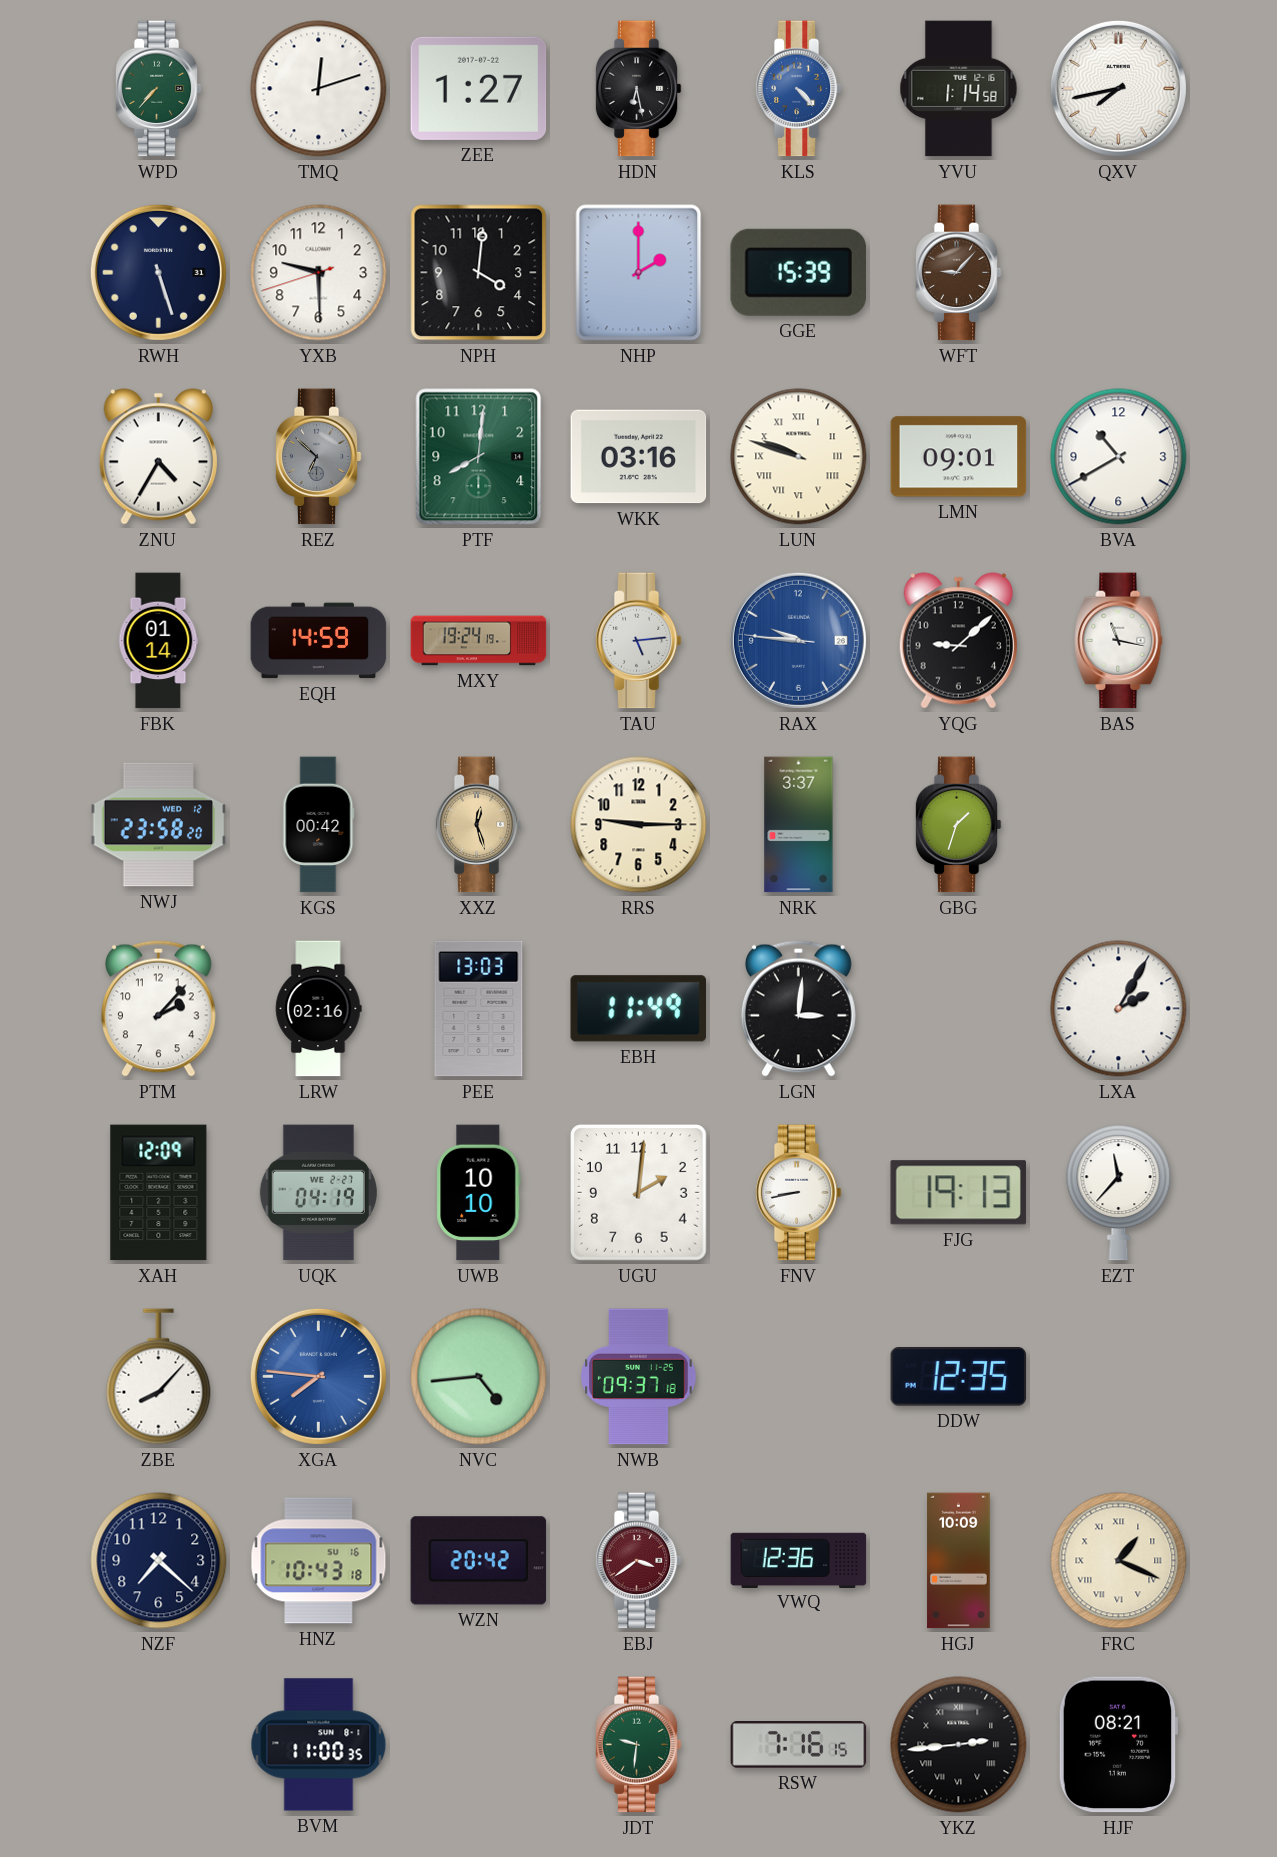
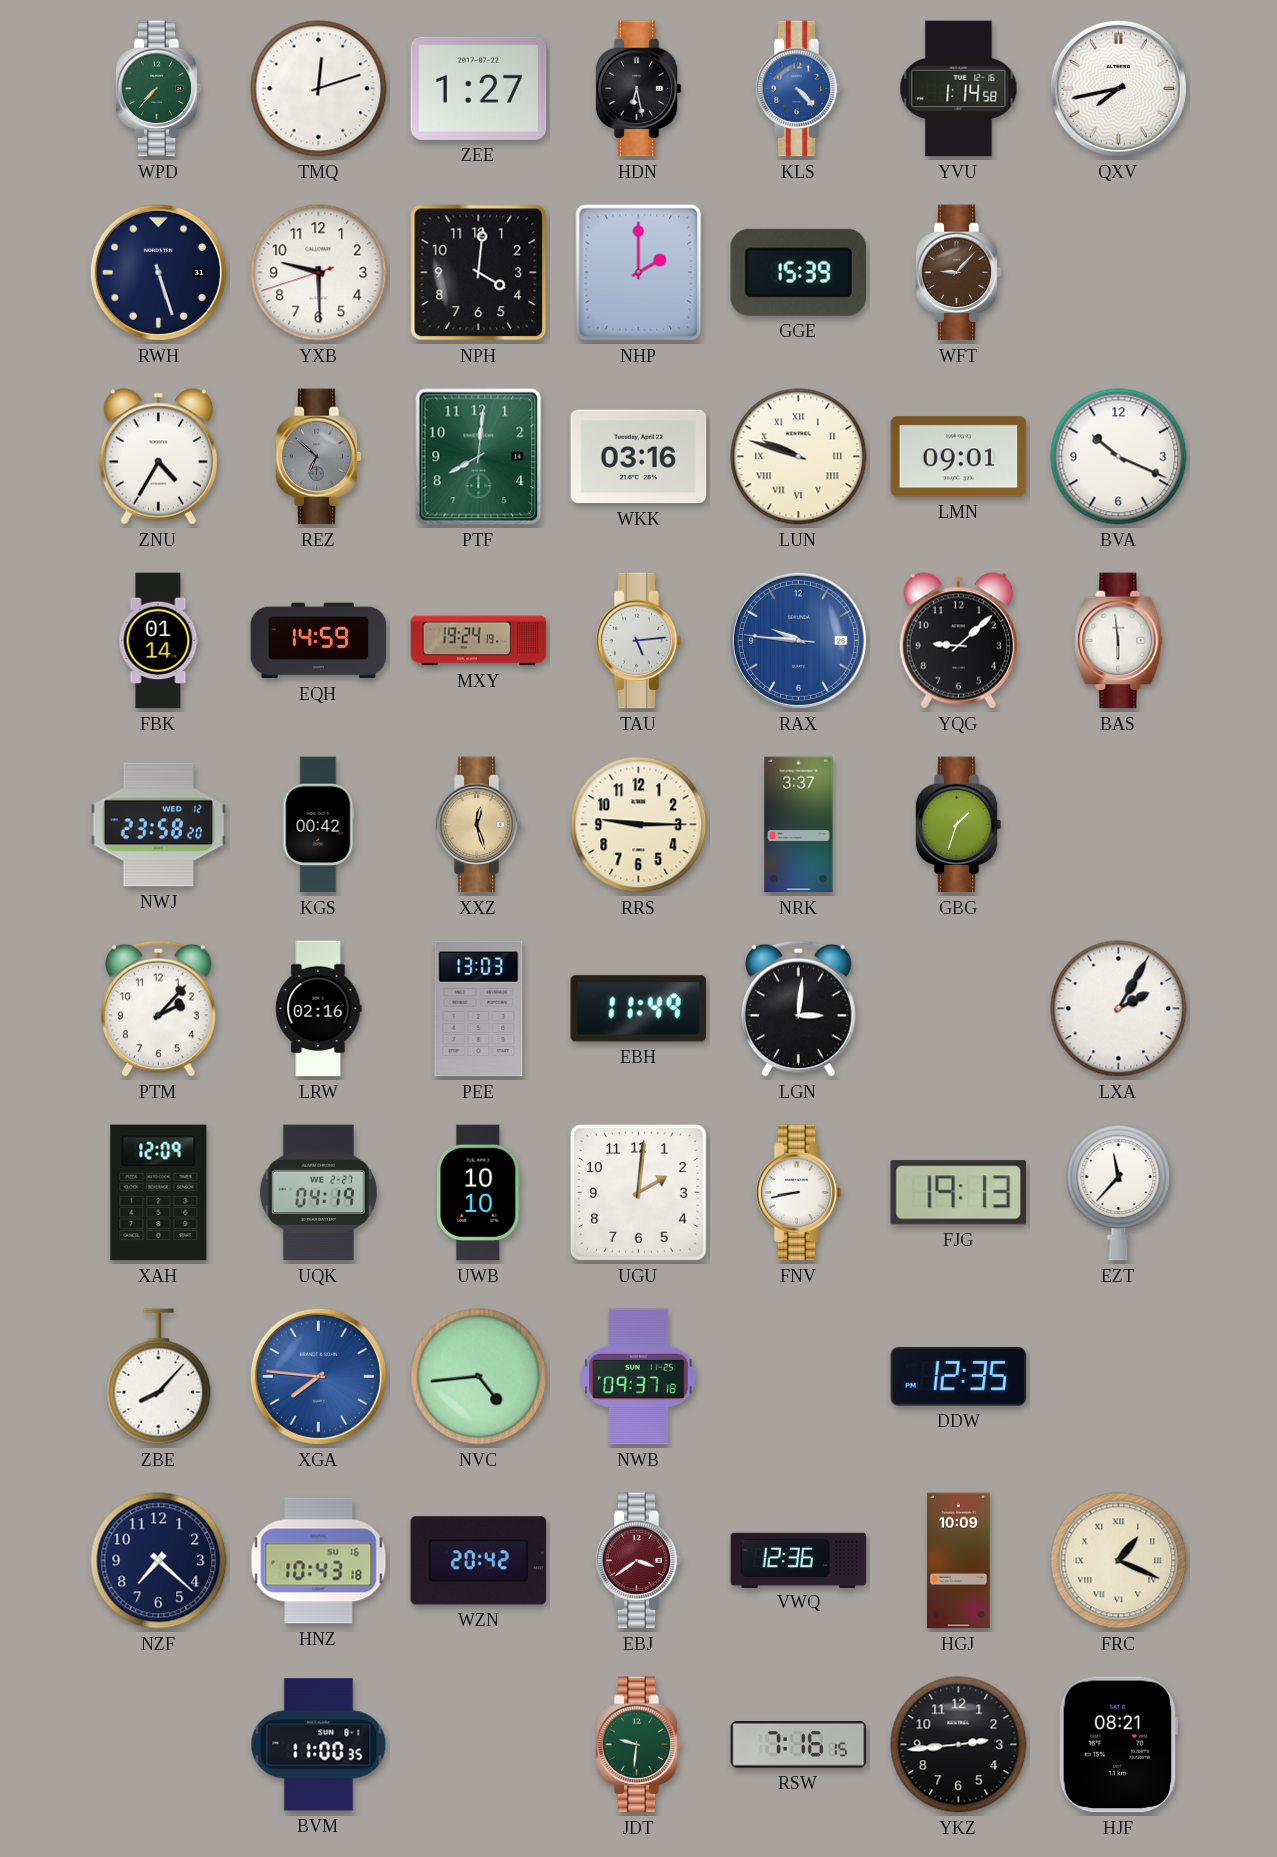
BVA: 10:40 -> 10:19 (1119, 457)
BAS: 11:17 -> 5:59 (1119, 641)
YKZ numerals: Roman -> Arabic (959, 1745)
